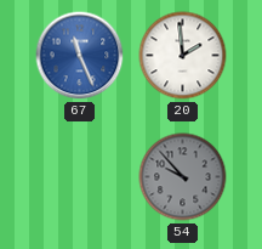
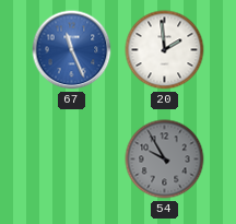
54: 9:53 -> 9:55 (165, 160)
